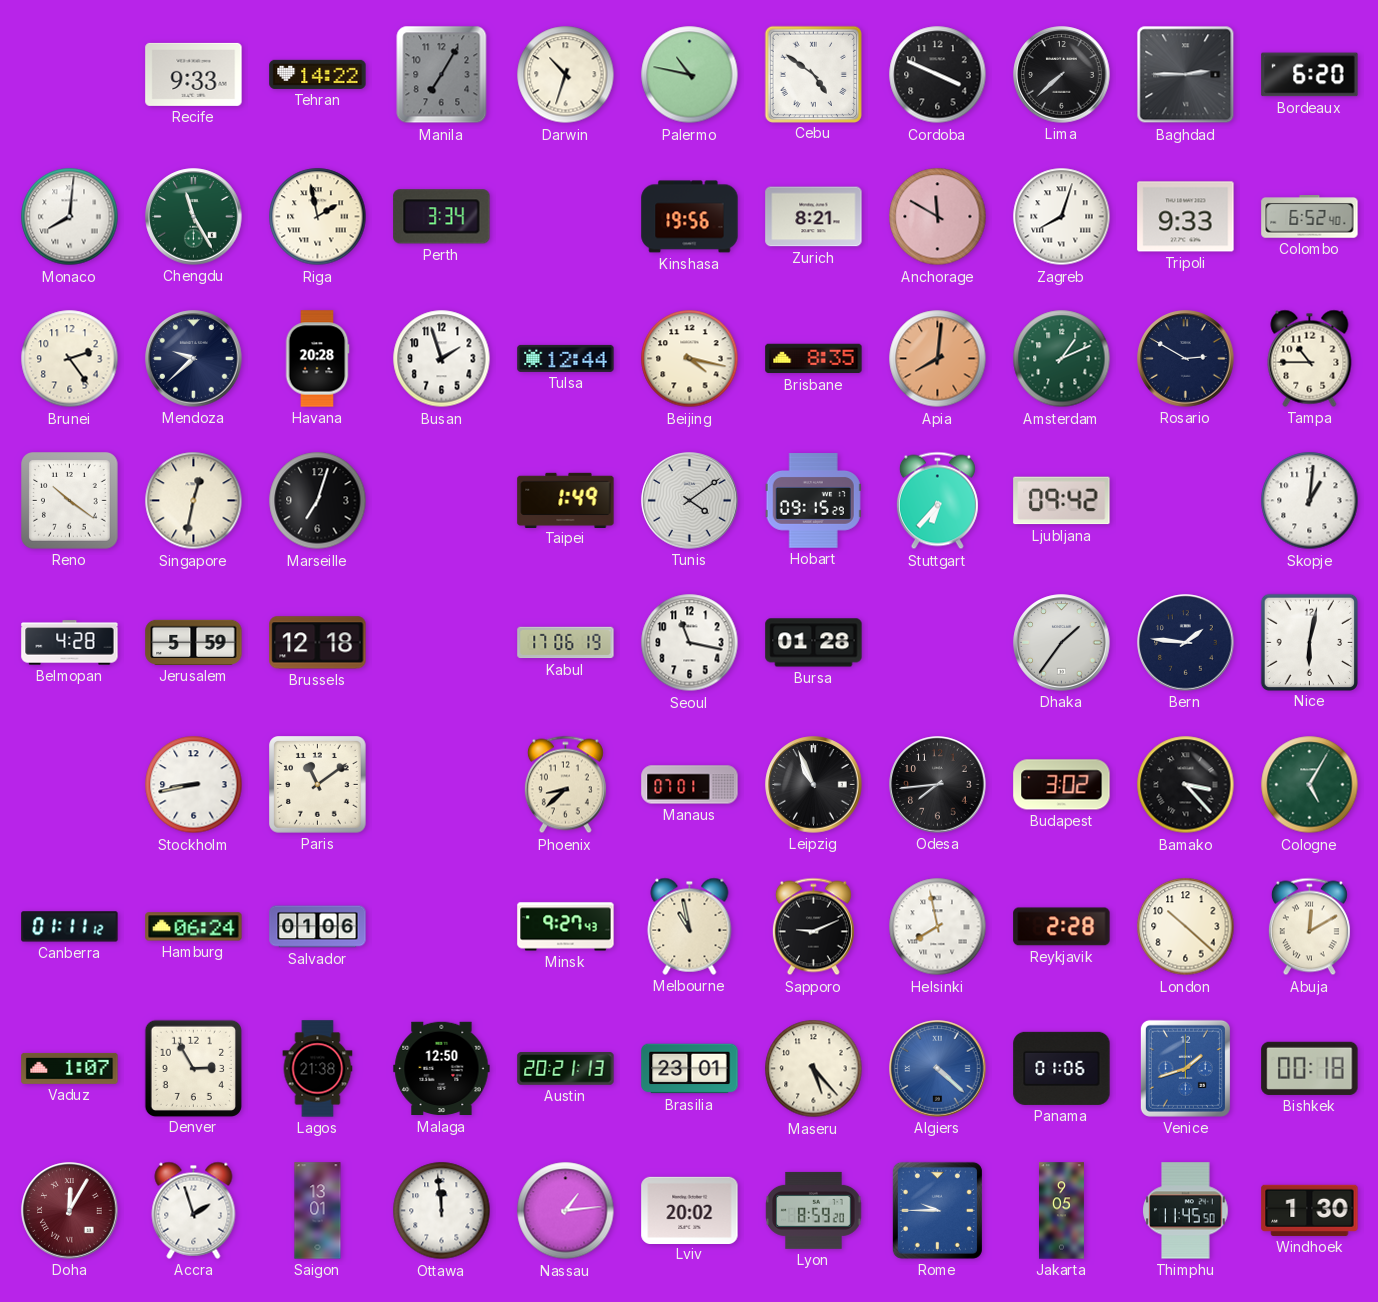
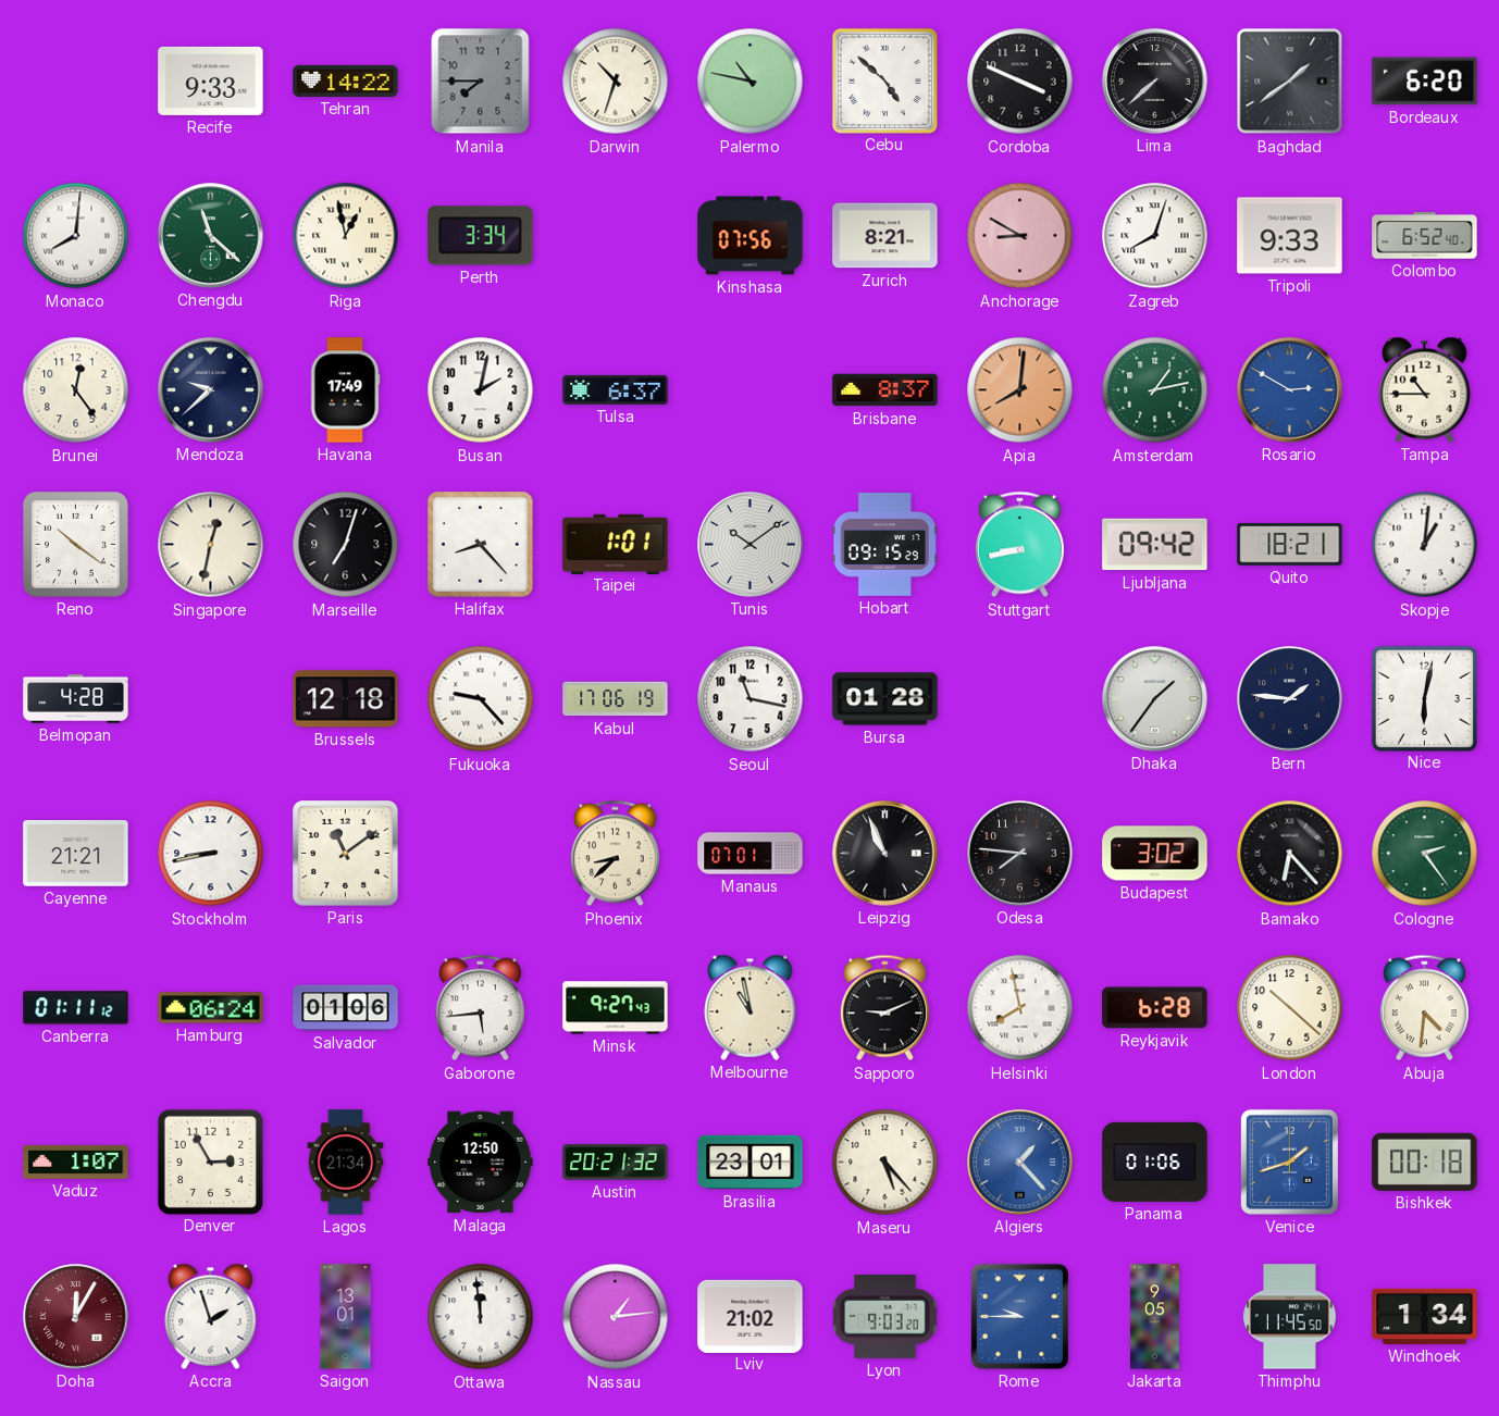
Manila: 7:05 -> 7:45 (481, 82)
Cebu: 4:51 -> 4:52 (884, 80)
Baghdad: 2:45 -> 1:39 (1290, 82)
Chengdu: 11:25 -> 11:22 (211, 236)
Riga: 1:58 -> 12:58 (346, 236)
Kinshasa: 19:56 -> 07:56 (751, 236)
Anchorage: 11:50 -> 8:50 (1020, 236)
Brunei: 2:24 -> 12:24 (76, 390)
Havana: 20:28 -> 17:49 (345, 390)
Busan: 1:57 -> 2:02 (481, 390)
Tulsa: 12:44 -> 6:37 (616, 389)
Beijing: 4:17 -> none (690, 359)
Brisbane: 8:35 -> 8:37 (885, 390)
Amsterdam: 1:11 -> 1:13 (1155, 390)
Rosario dial: navy -> blue (1290, 390)
Halifax: none -> 8:23 (481, 545)
Taipei: 1:49 -> 1:01 (616, 544)
Tunis: 4:09 -> 10:09 (751, 545)
Stuttgart: 6:37 -> 8:43 (1019, 545)
Quito: none -> 18:21 (1290, 545)
Jerusalem: 5:59 -> none (194, 642)
Fukuoka: none -> 9:23 (481, 699)
Cayenne: none -> 21:21 (76, 854)
Odesa: 7:44 -> 7:46 (1020, 854)
Bamako: 3:23 -> 6:23 (1290, 854)
Cologne: 5:05 -> 2:24 (1425, 854)
Gaborone: none -> 5:44 (480, 1008)
Reykjavik: 2:28 -> 6:28 (1155, 1008)
Abuja: 12:10 -> 4:31 (1424, 1008)
Lagos: 21:38 -> 21:34 (346, 1163)
Austin: 20:21:13 -> 20:21:32 (616, 1163)
Algiers: 4:22 -> 1:23 (1020, 1163)
Lviv: 20:02 -> 21:02 (751, 1316)
Lyon: 8:59 -> 9:03 (885, 1316)
Windhoek: 1:30 -> 1:34 (1425, 1316)
